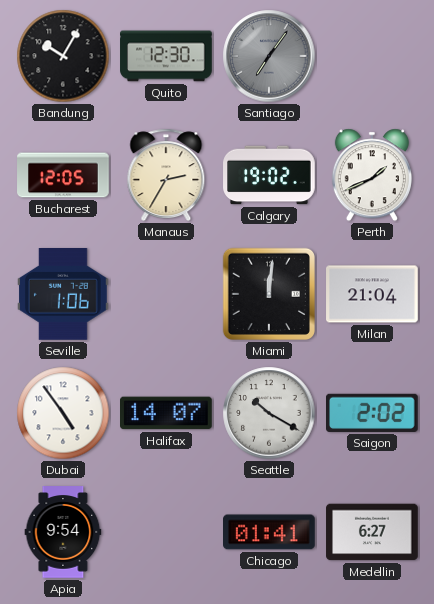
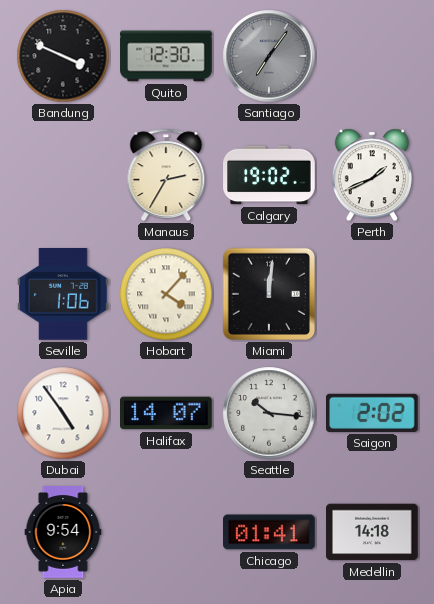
Bandung: 10:05 -> 3:49 (63, 56)
Bucharest: 12:05 -> none (63, 175)
Hobart: none -> 4:07 (166, 294)
Milan: 21:04 -> none (372, 294)
Seattle: 10:20 -> 10:16 (269, 413)
Medellin: 6:27 -> 14:18 (372, 532)
